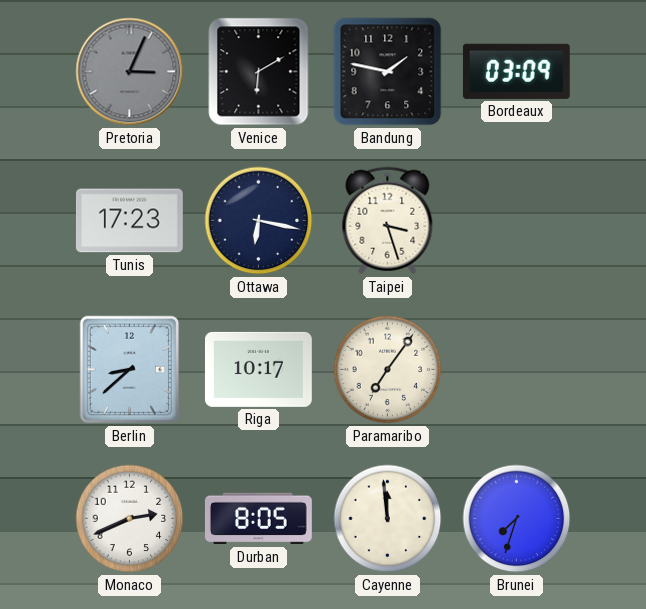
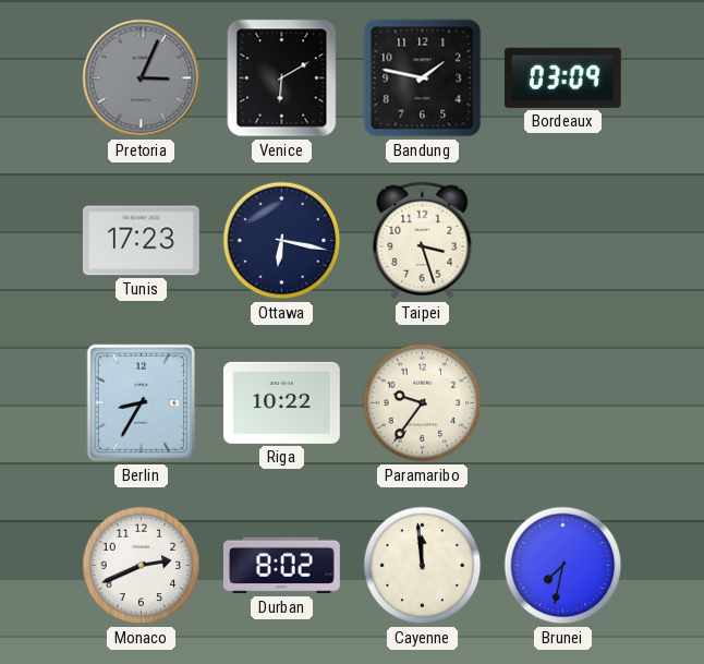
Berlin: 8:38 -> 8:35 (141, 403)
Riga: 10:17 -> 10:22 (281, 402)
Paramaribo: 7:06 -> 9:36 (423, 403)
Durban: 8:05 -> 8:02 (282, 566)
Brunei: 7:33 -> 7:32 (563, 566)
